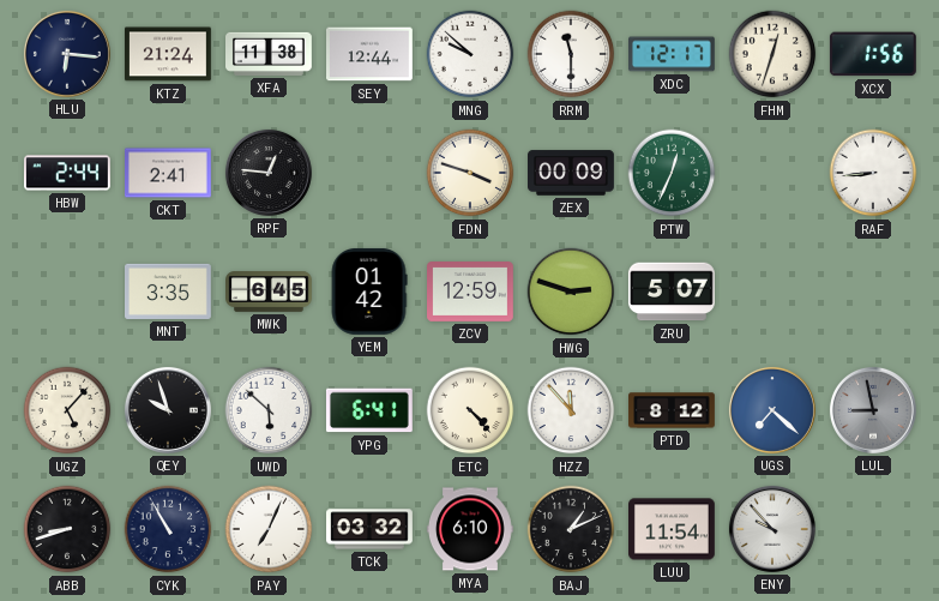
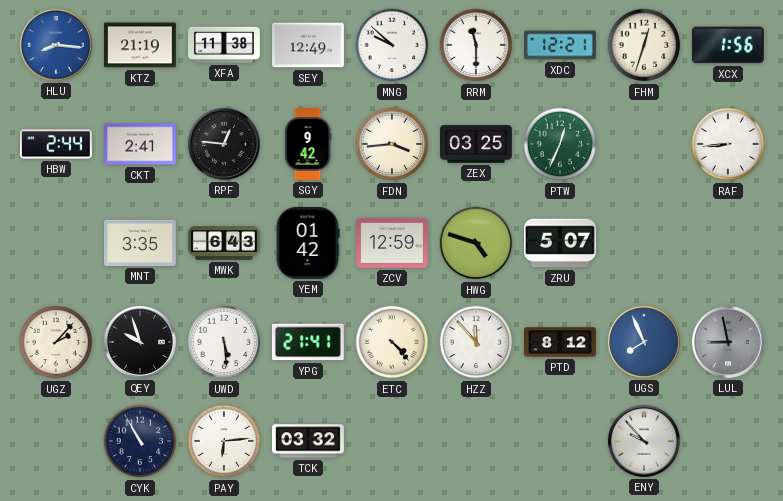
HLU: 6:16 -> 8:16 (56, 45)
HLU dial: navy -> blue (56, 45)
KTZ: 21:24 -> 21:19 (140, 45)
SEY: 12:44 -> 12:49 (309, 45)
XDC: 12:17 -> 12:21 (561, 45)
SGY: none -> 9:42 (308, 145)
FDN: 3:48 -> 3:44 (392, 144)
ZEX: 00:09 -> 03:25 (477, 144)
MWK: 6:45 -> 6:43 (225, 243)
HWG: 2:48 -> 4:48 (476, 243)
UGZ: 5:07 -> 2:07 (56, 342)
UWD: 5:52 -> 5:29 (224, 342)
YPG: 6:41 -> 21:41 (308, 342)
UGS: 7:22 -> 7:56 (644, 342)
ABB: 8:42 -> none (67, 529)
PAY: 7:04 -> 6:14 (224, 441)
MYA: 6:10 -> none (470, 529)
BAJ: 1:11 -> none (571, 529)
LUU: 11:54 -> none (673, 529)
